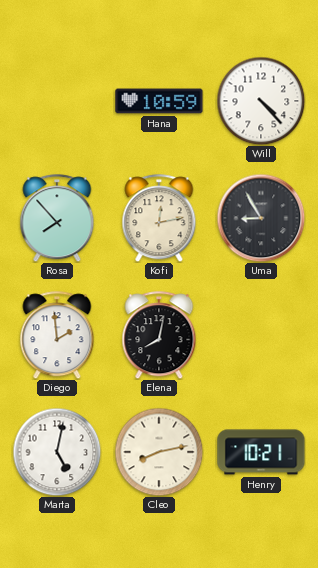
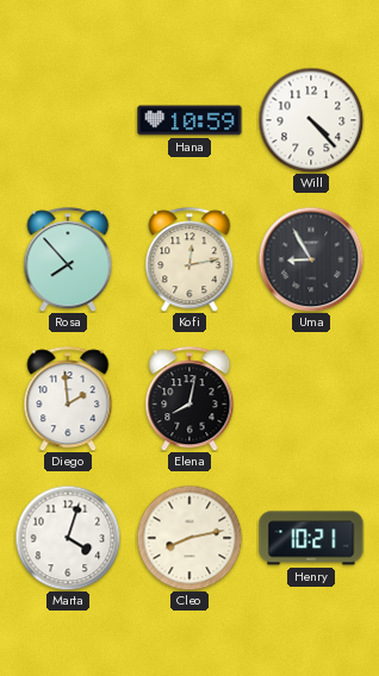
Marta: 5:02 -> 4:03 (68, 538)
